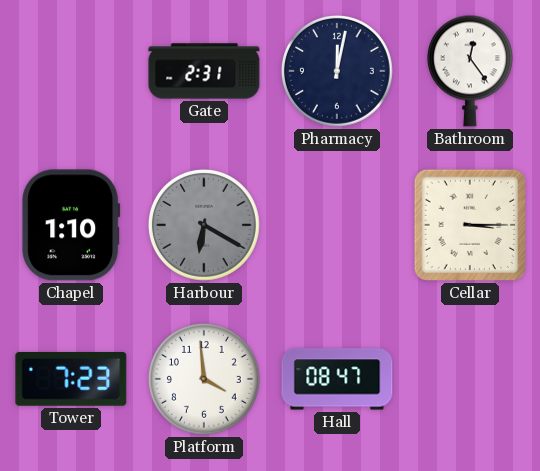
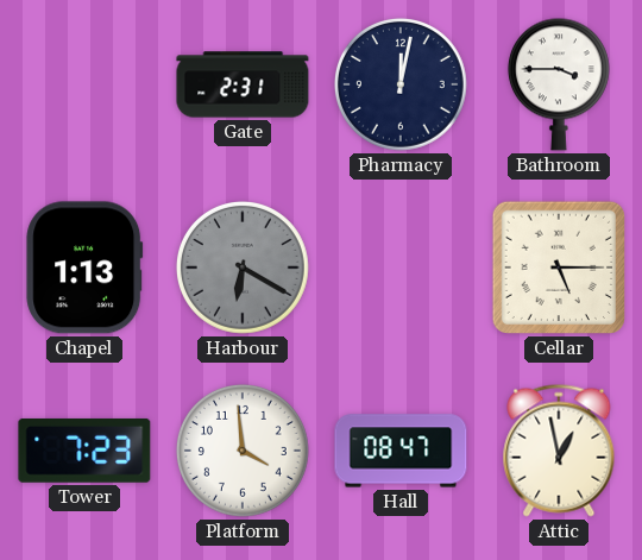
Bathroom: 12:24 -> 3:45 (559, 84)
Chapel: 1:10 -> 1:13 (84, 268)
Cellar: 3:15 -> 5:15 (559, 268)
Attic: none -> 12:58 (559, 451)
